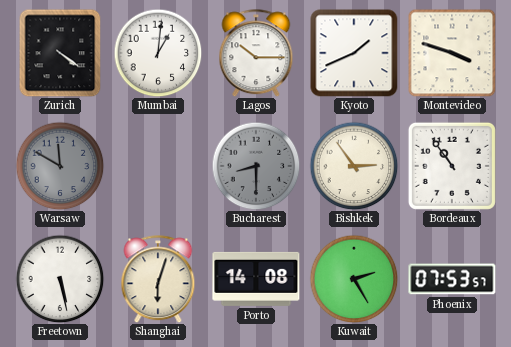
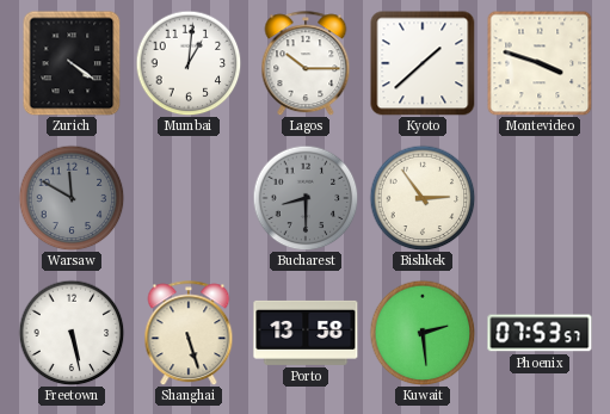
Kyoto: 1:41 -> 1:38 (423, 63)
Bordeaux: 10:54 -> none (452, 166)
Shanghai: 6:03 -> 5:27 (189, 333)
Porto: 14:08 -> 13:58 (306, 333)
Kuwait: 2:25 -> 2:29 (423, 333)
